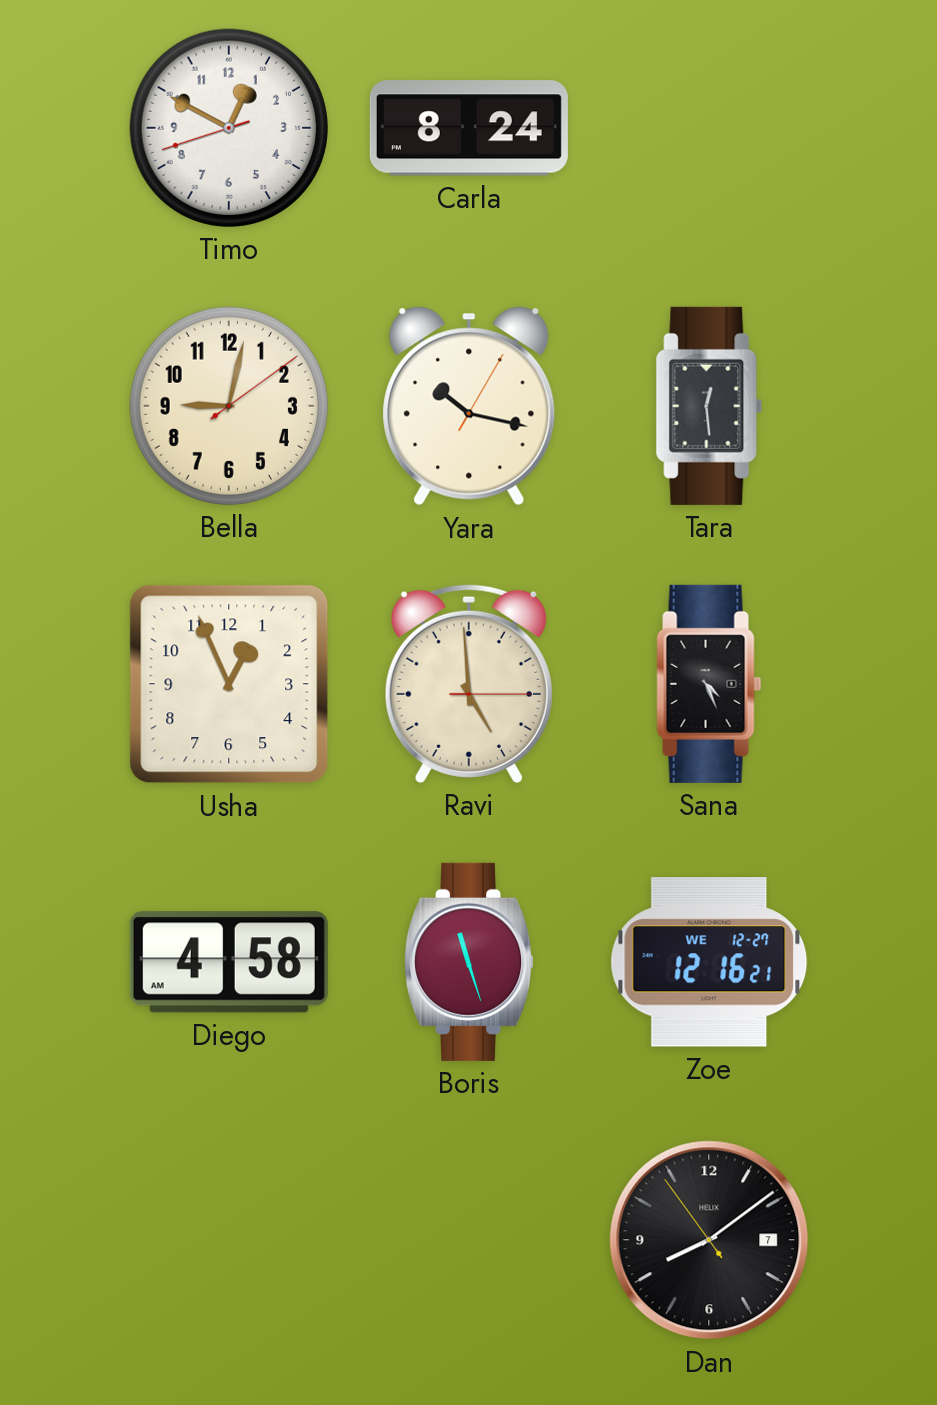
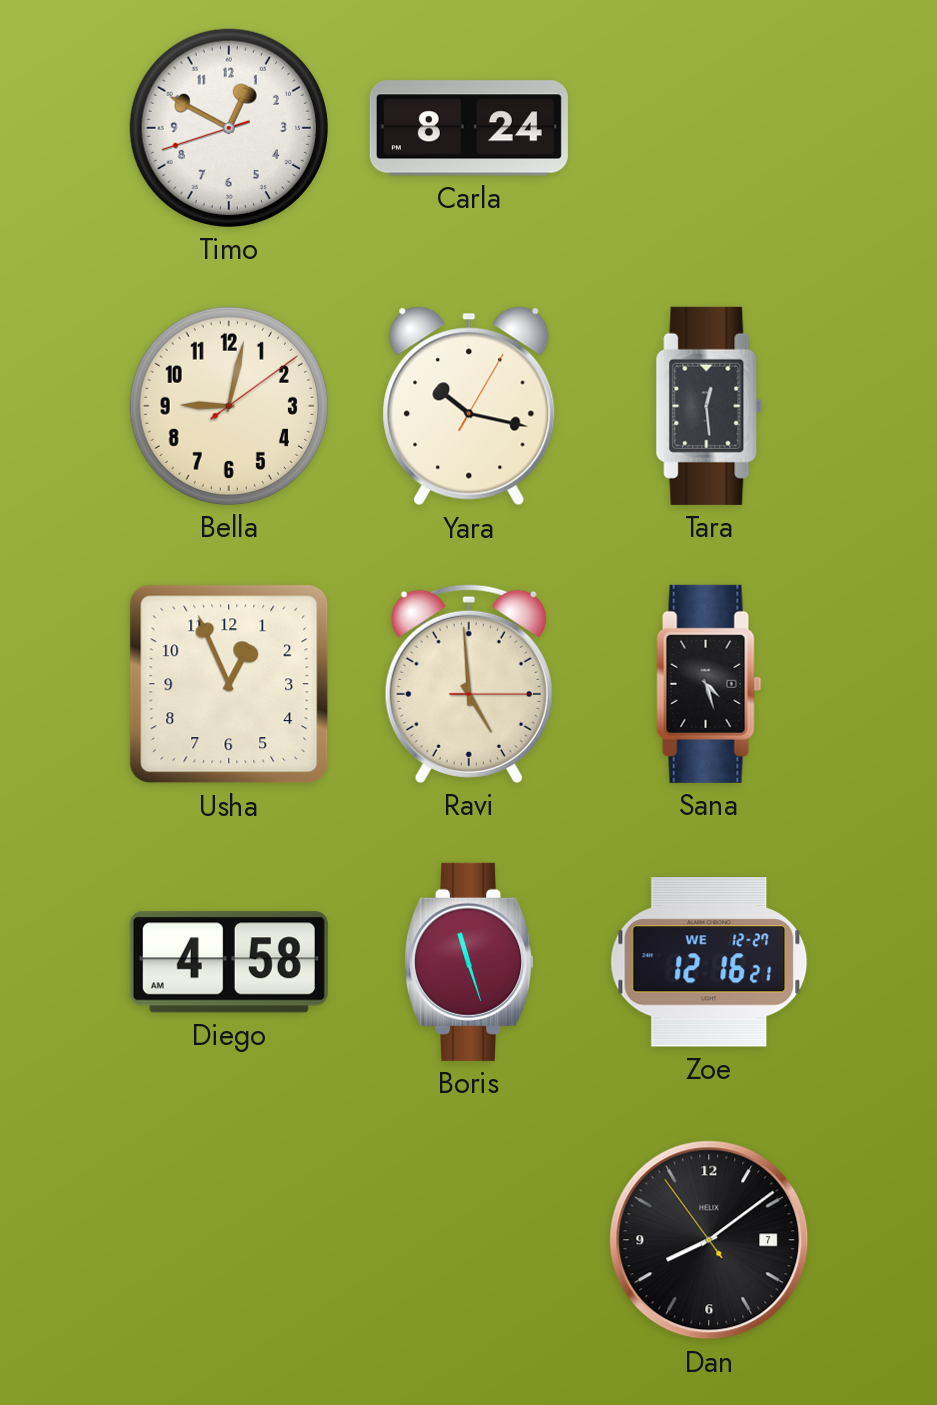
Sana: 4:26 -> 4:27 (709, 684)
